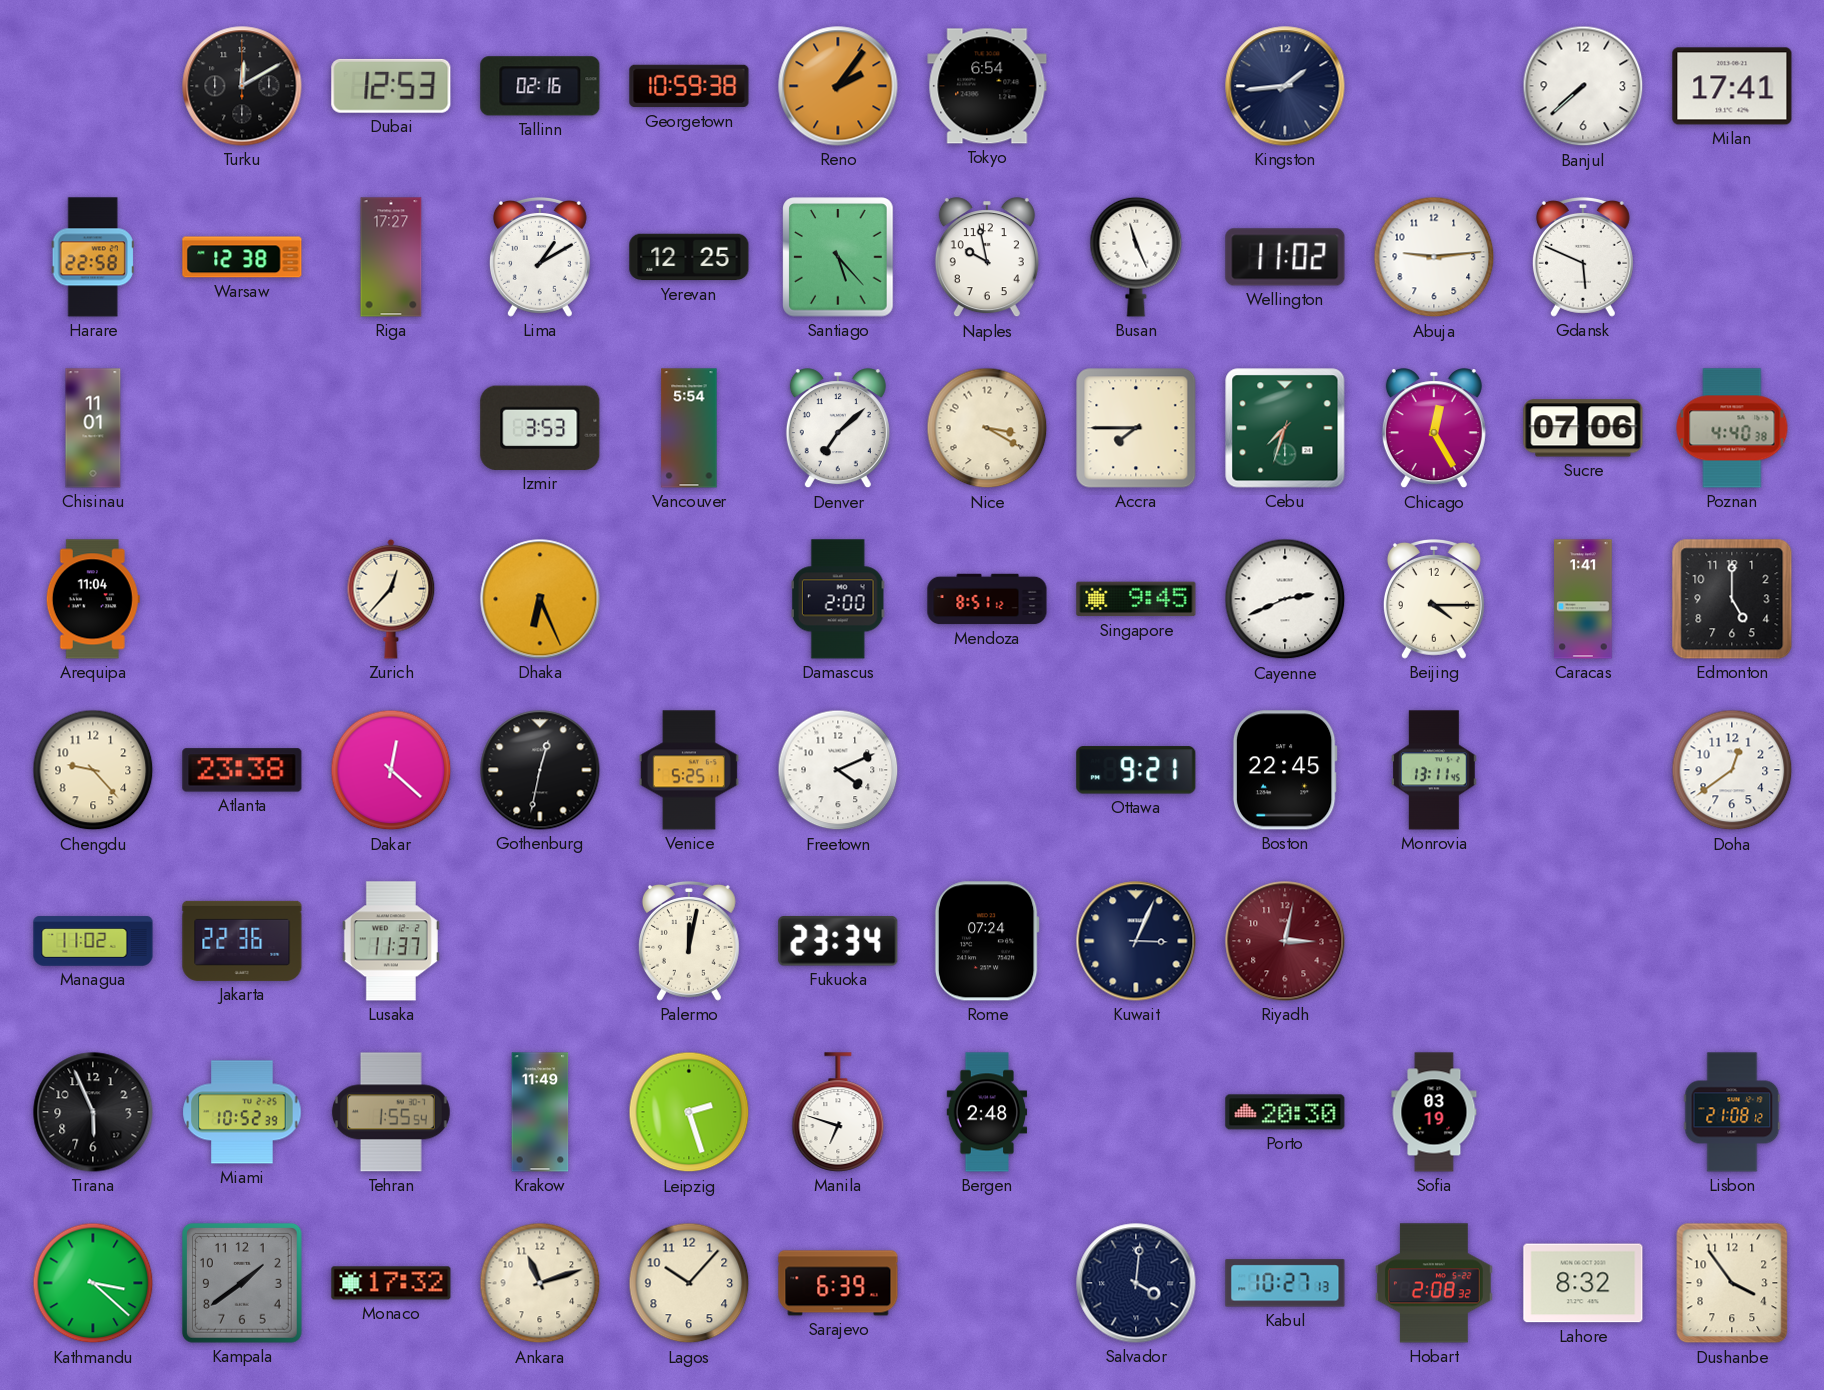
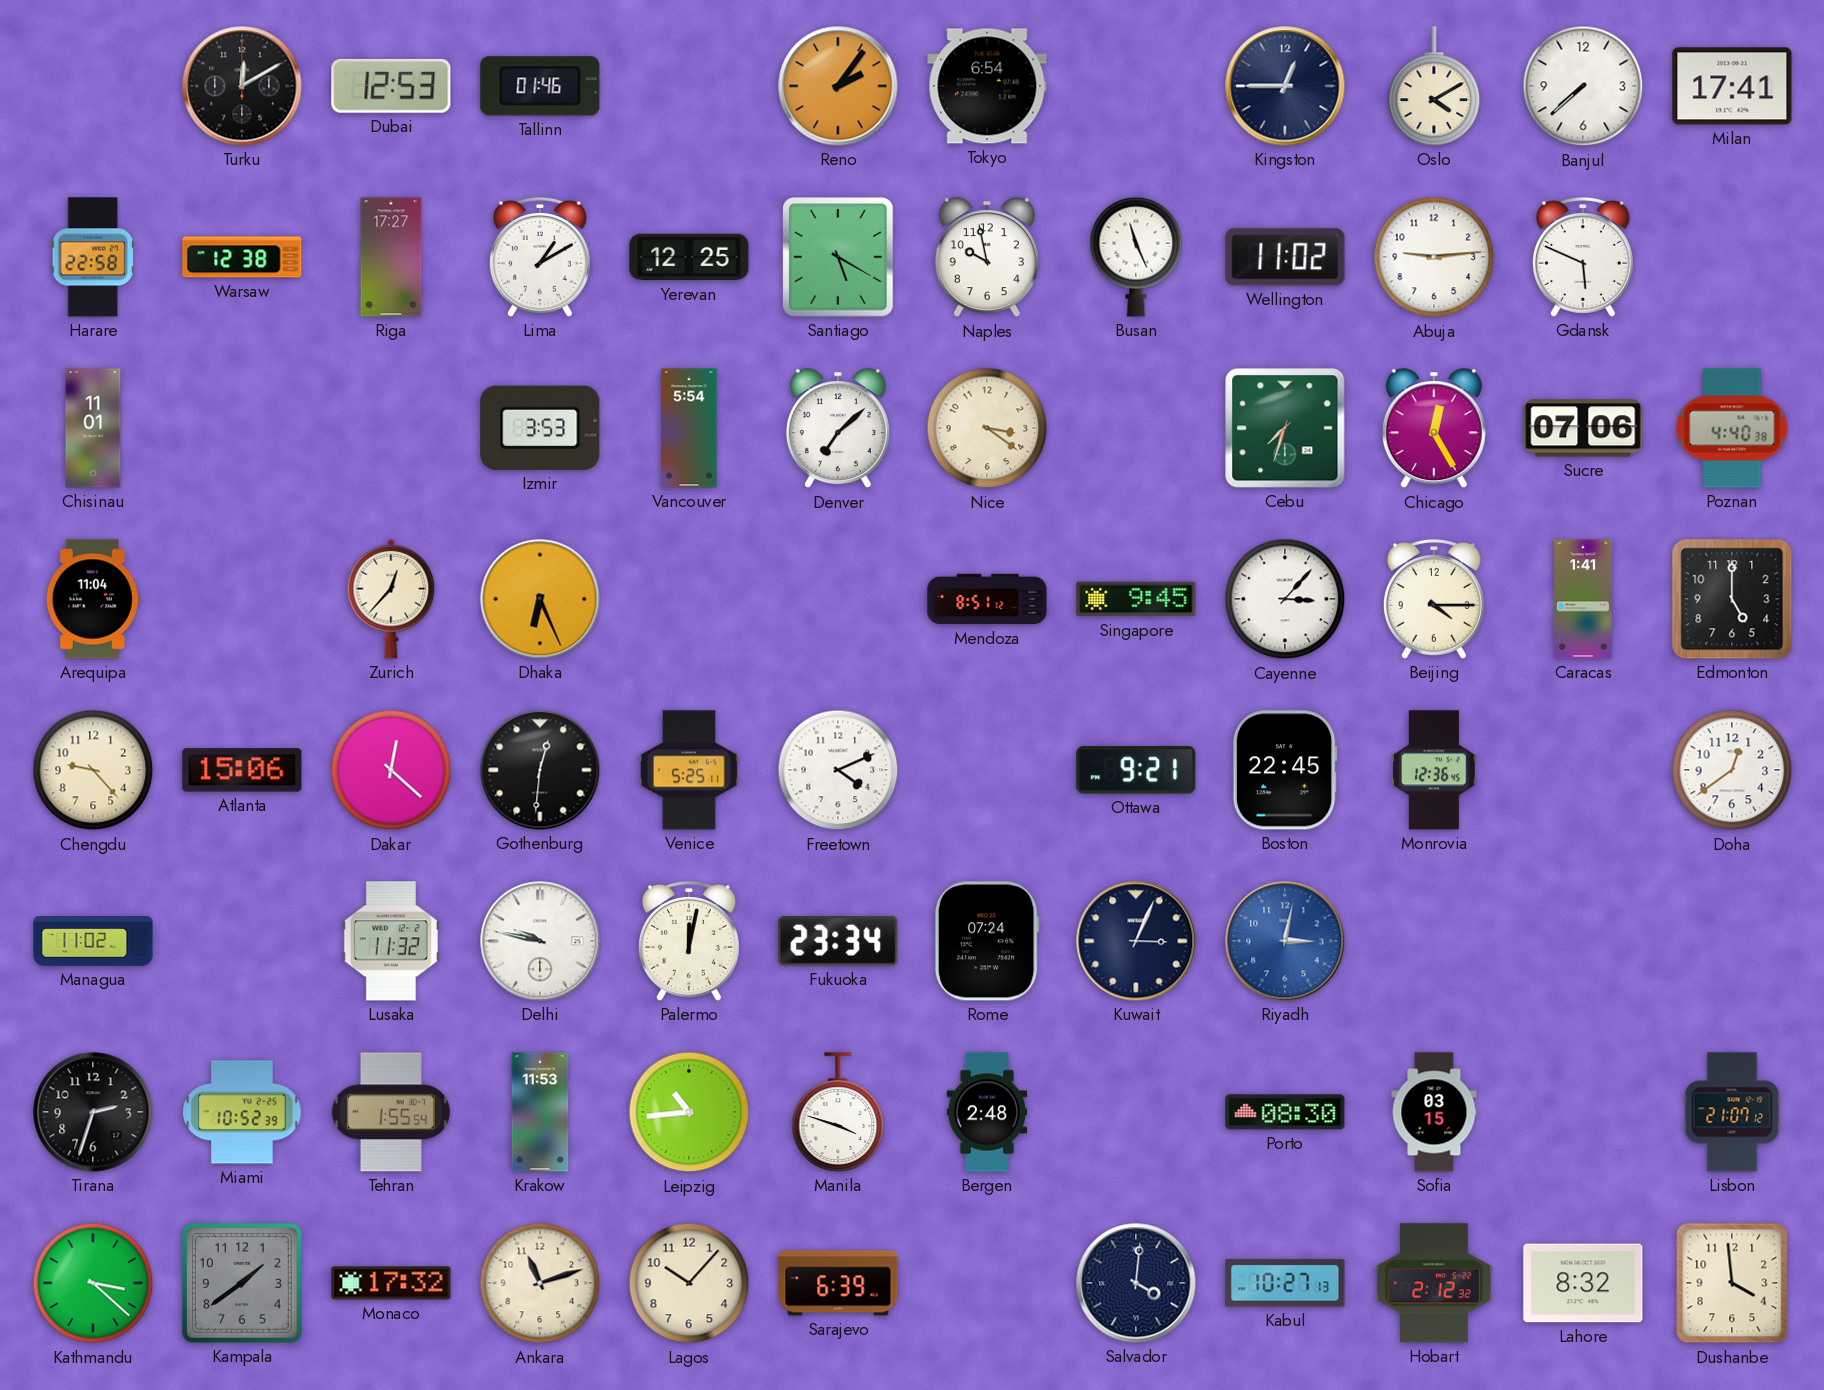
Tallinn: 02:16 -> 01:46 (540, 86)
Georgetown: 10:59 -> none (689, 86)
Kingston: 1:44 -> 12:45 (1285, 86)
Oslo: none -> 4:10 (1434, 86)
Santiago: 5:23 -> 5:20 (838, 257)
Nice: 3:20 -> 3:21 (987, 428)
Accra: 7:45 -> none (1136, 428)
Damascus: 2:00 -> none (838, 599)
Cayenne: 2:41 -> 3:07 (1285, 599)
Atlanta: 23:38 -> 15:06 (242, 770)
Gothenburg: 12:32 -> 12:31 (540, 770)
Monrovia: 13:11 -> 12:36 (1435, 770)
Jakarta: 22:36 -> none (242, 941)
Lusaka: 11:37 -> 11:32 (391, 941)
Delhi: none -> 9:47 (540, 941)
Riyadh dial: burgundy -> blue (1285, 941)
Tirana: 5:56 -> 2:33 (93, 1112)
Krakow: 11:49 -> 11:53 (540, 1112)
Leipzig: 2:27 -> 10:44 (689, 1112)
Manila: 6:48 -> 3:48 (838, 1112)
Porto: 20:30 -> 08:30 (1285, 1112)
Sofia: 03:19 -> 03:15 (1434, 1112)
Lisbon: 21:08 -> 21:07 (1732, 1112)
Hobart: 2:08 -> 2:12 (1434, 1283)
Dushanbe: 3:54 -> 3:59 (1732, 1283)
